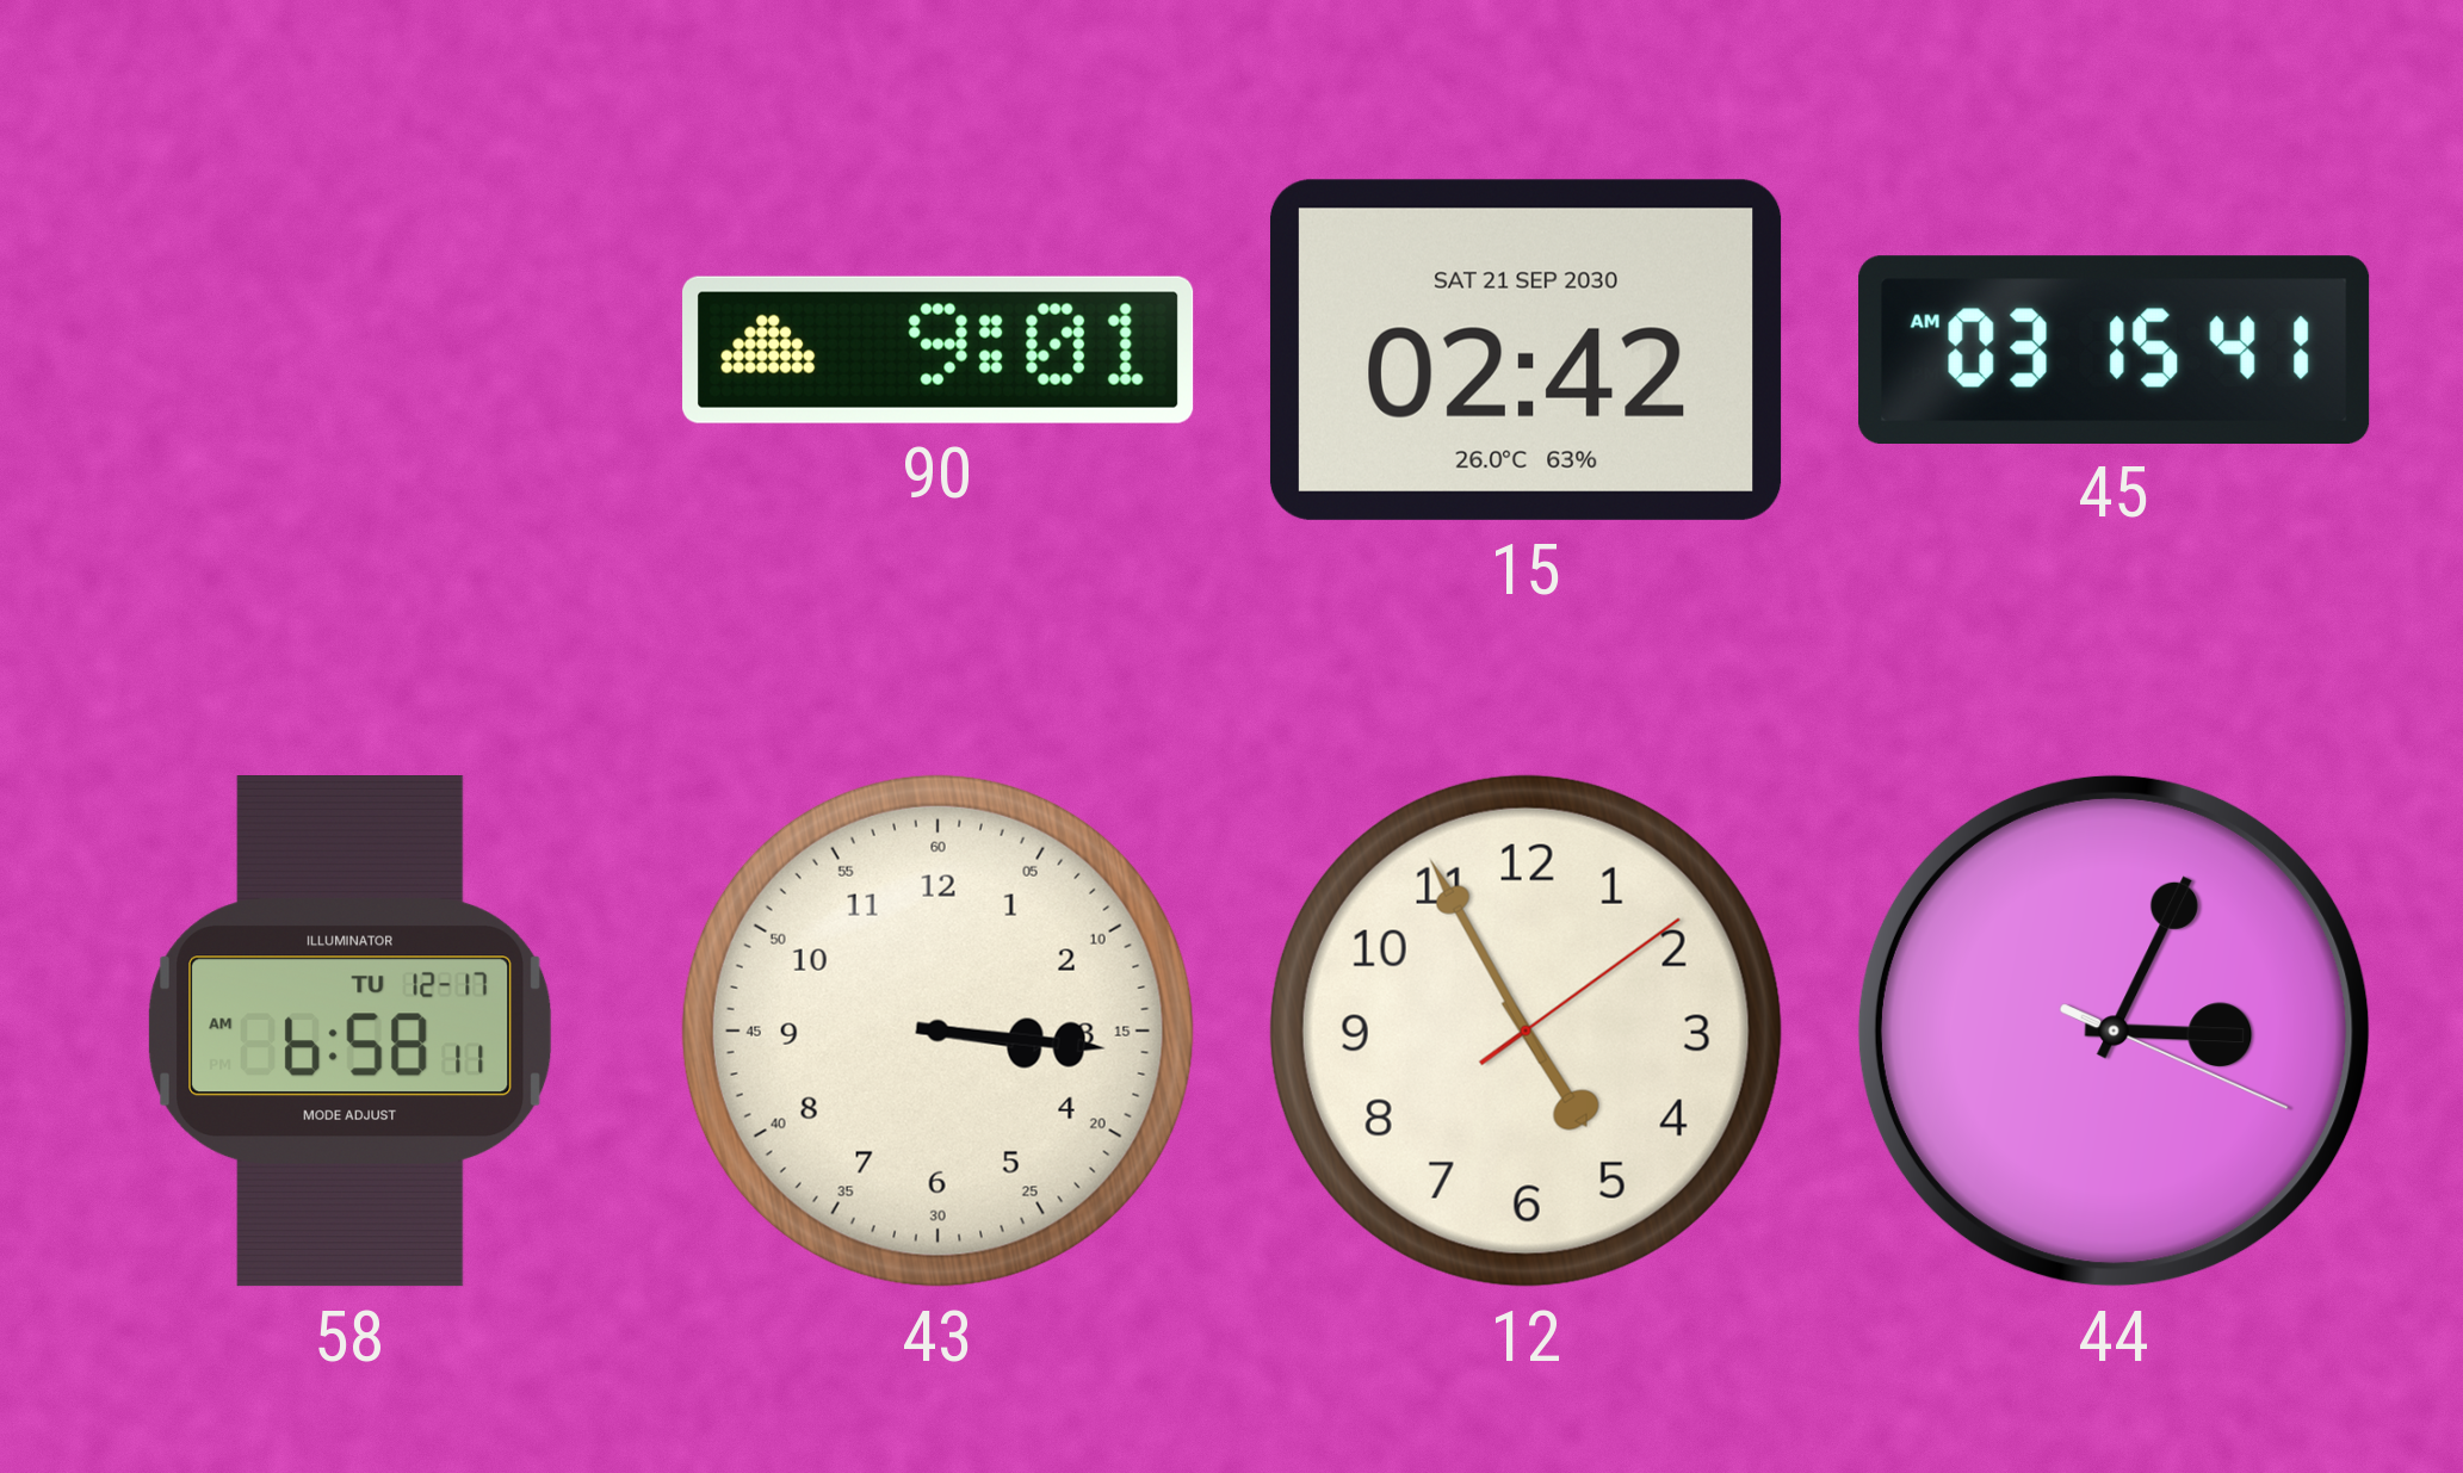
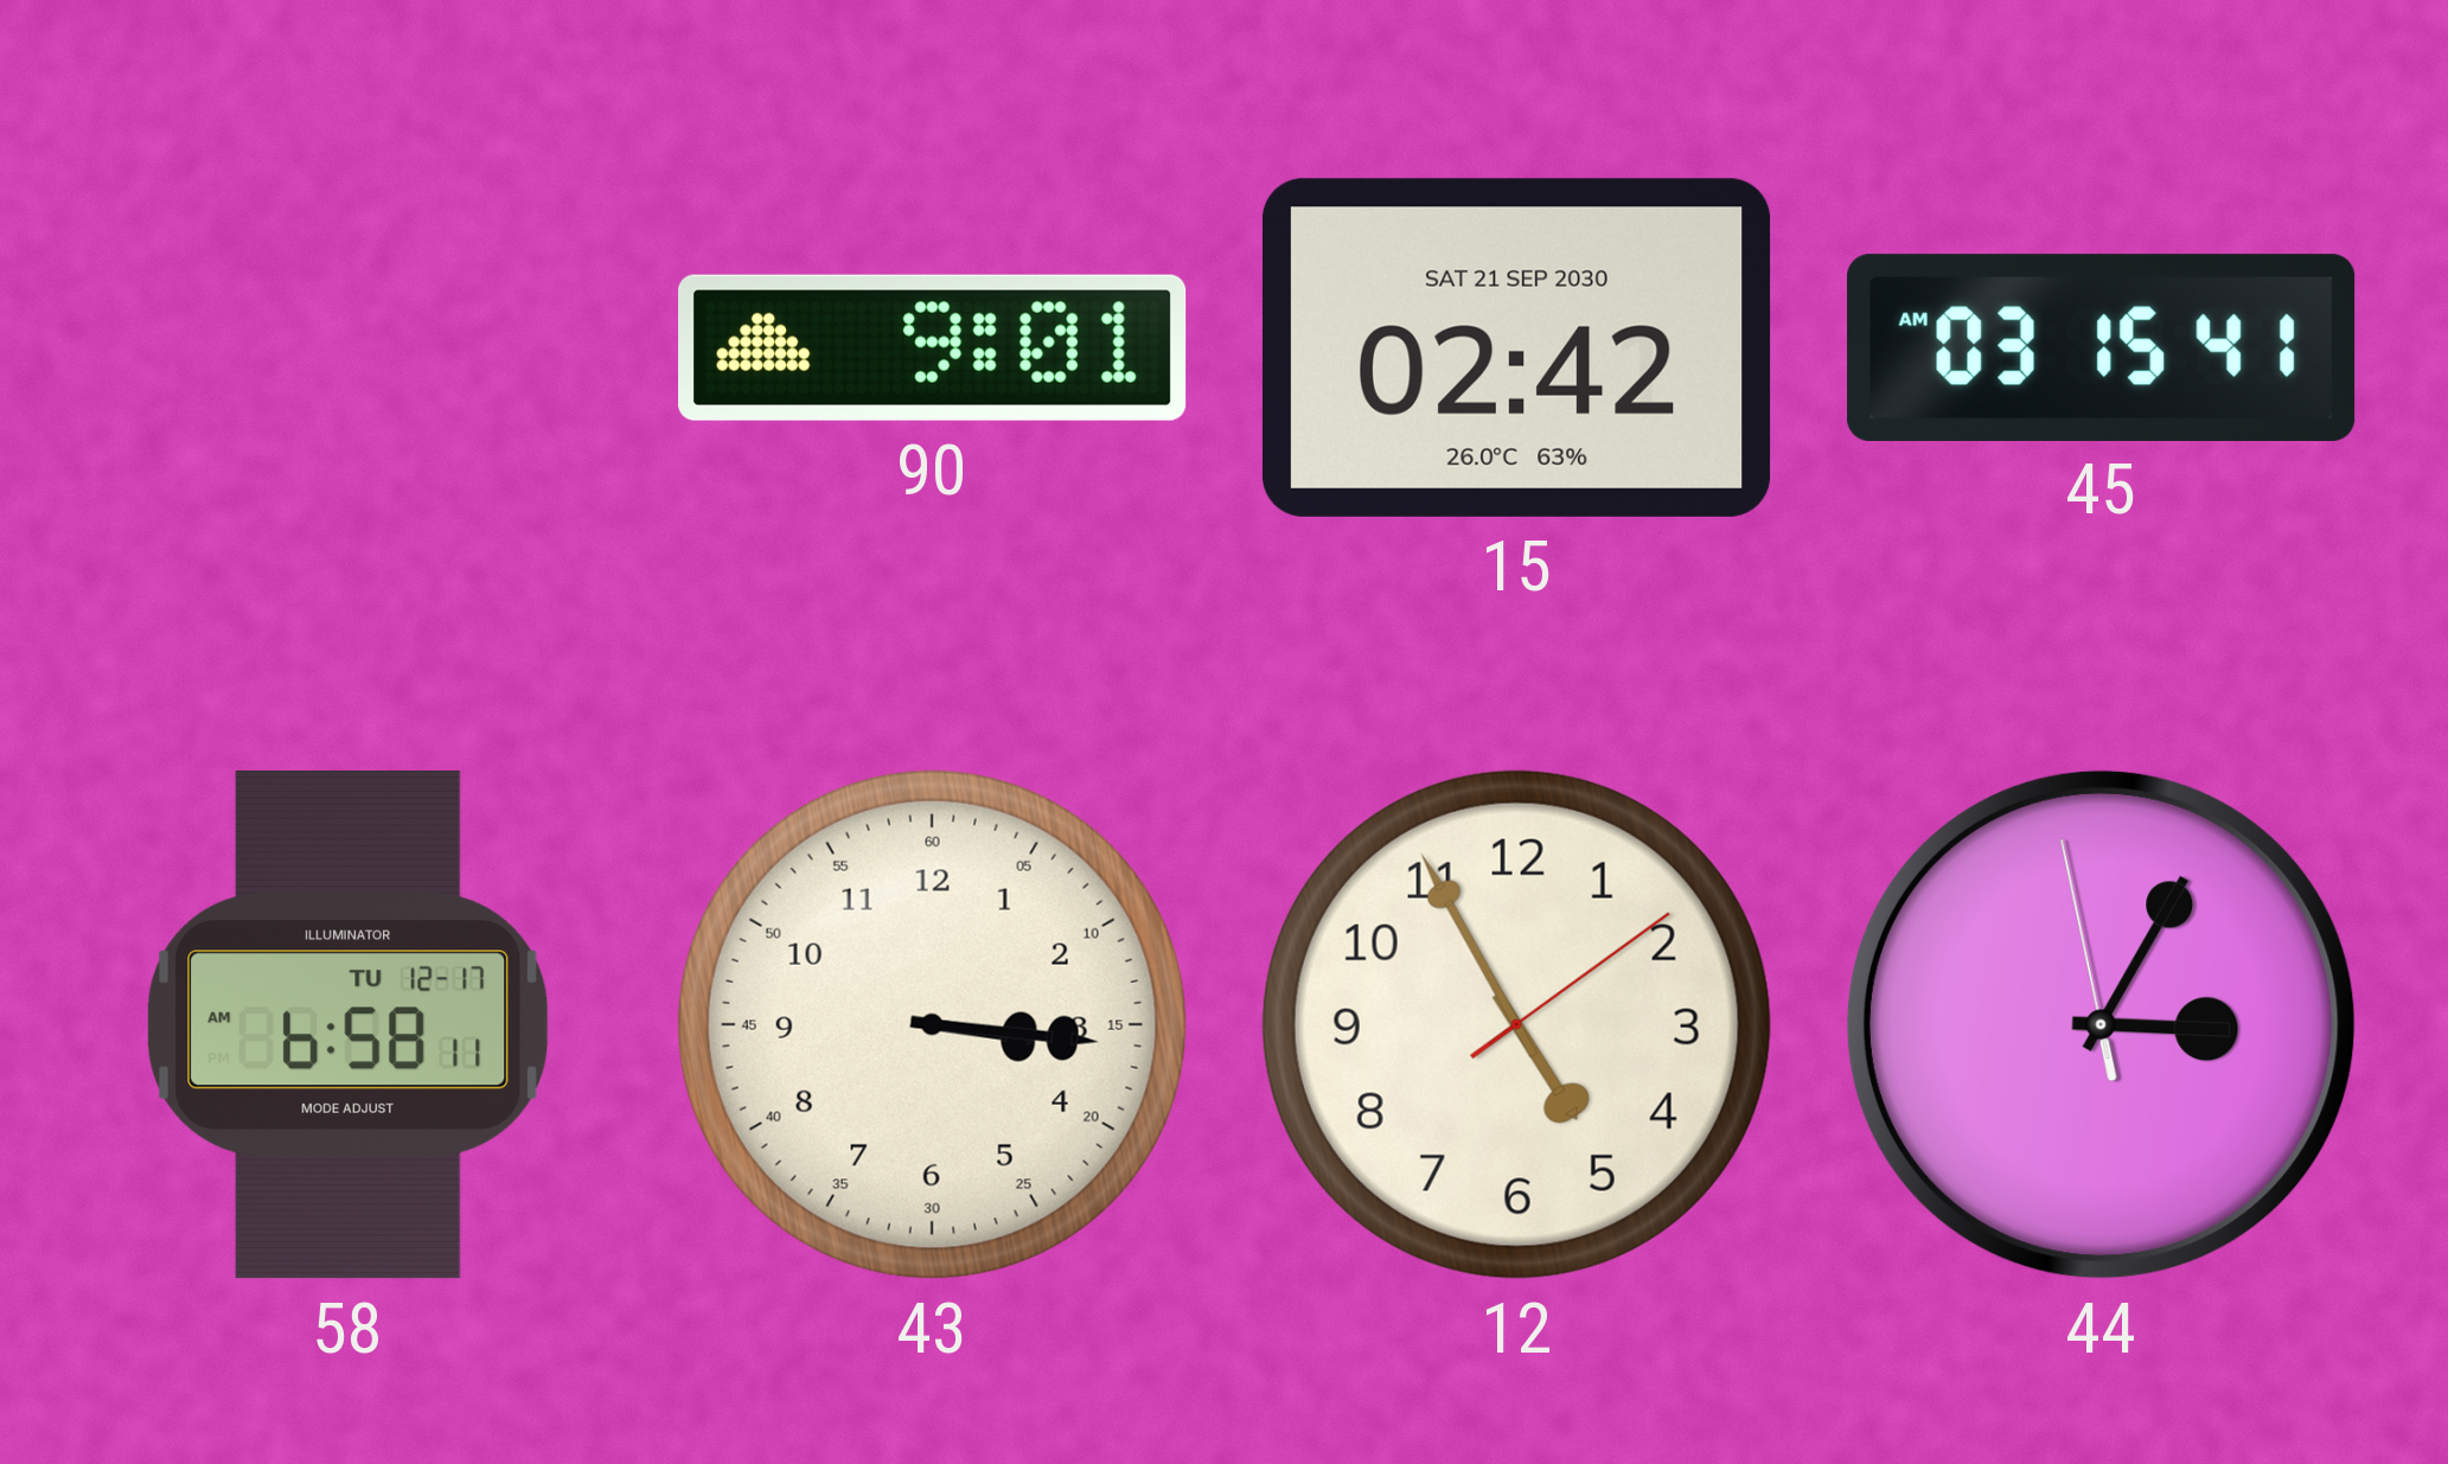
44: 3:04:19 -> 3:04:58 (2101, 1024)
